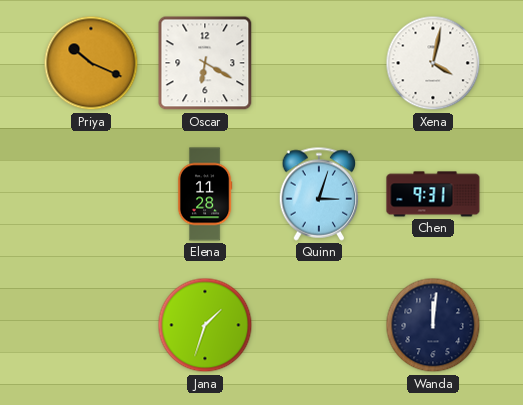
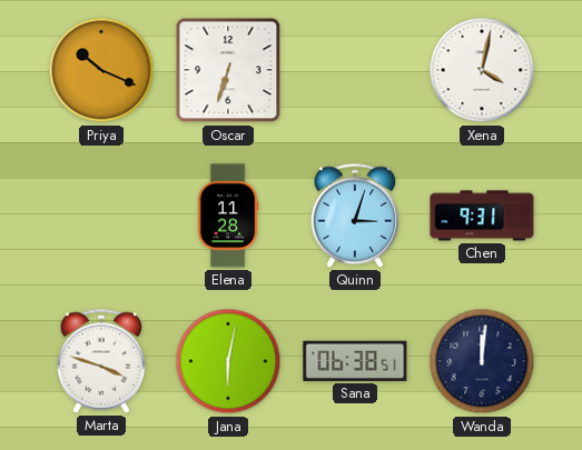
Oscar: 6:20 -> 6:33 (228, 70)
Marta: none -> 3:48 (101, 361)
Jana: 1:33 -> 6:02 (228, 361)
Sana: none -> 06:38 (355, 361)
